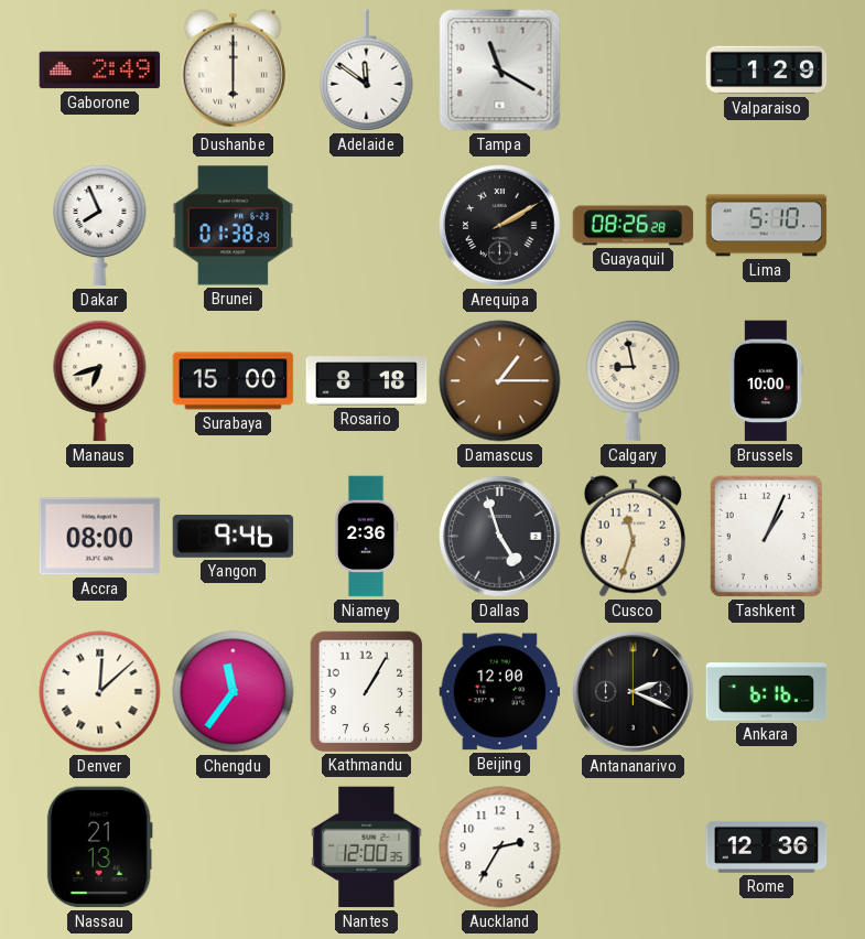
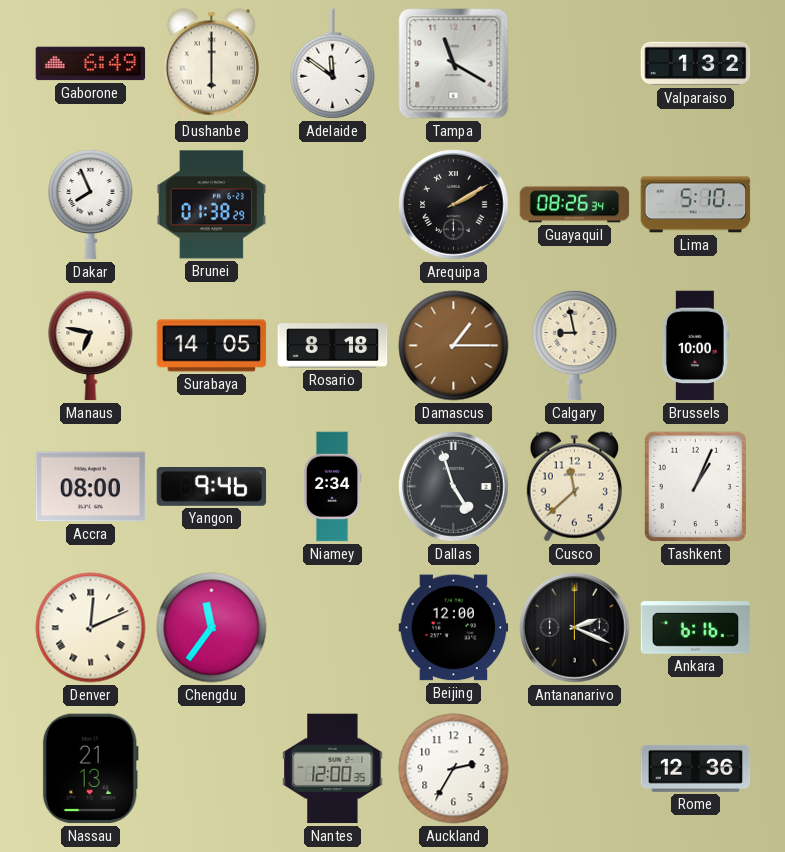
Gaborone: 2:49 -> 6:49 (91, 64)
Valparaiso: 1:29 -> 1:32 (696, 64)
Guayaquil: 08:26:28 -> 08:26:34 (575, 205)
Manaus: 6:42 -> 6:47 (91, 345)
Surabaya: 15:00 -> 14:05 (212, 346)
Niamey: 2:36 -> 2:34 (332, 487)
Cusco: 11:33 -> 11:38 (574, 487)
Denver: 12:08 -> 12:11 (91, 628)
Kathmandu: 1:05 -> none (366, 691)
